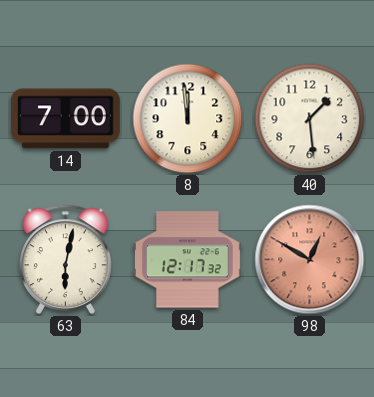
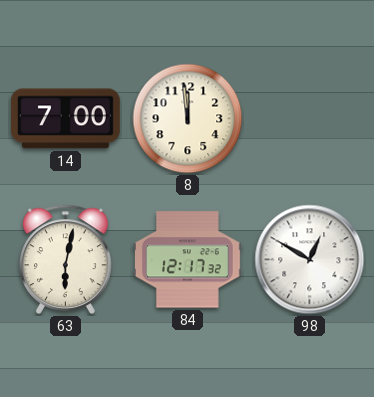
40: 1:29 -> none (310, 119)
98 dial: salmon -> white (310, 260)
